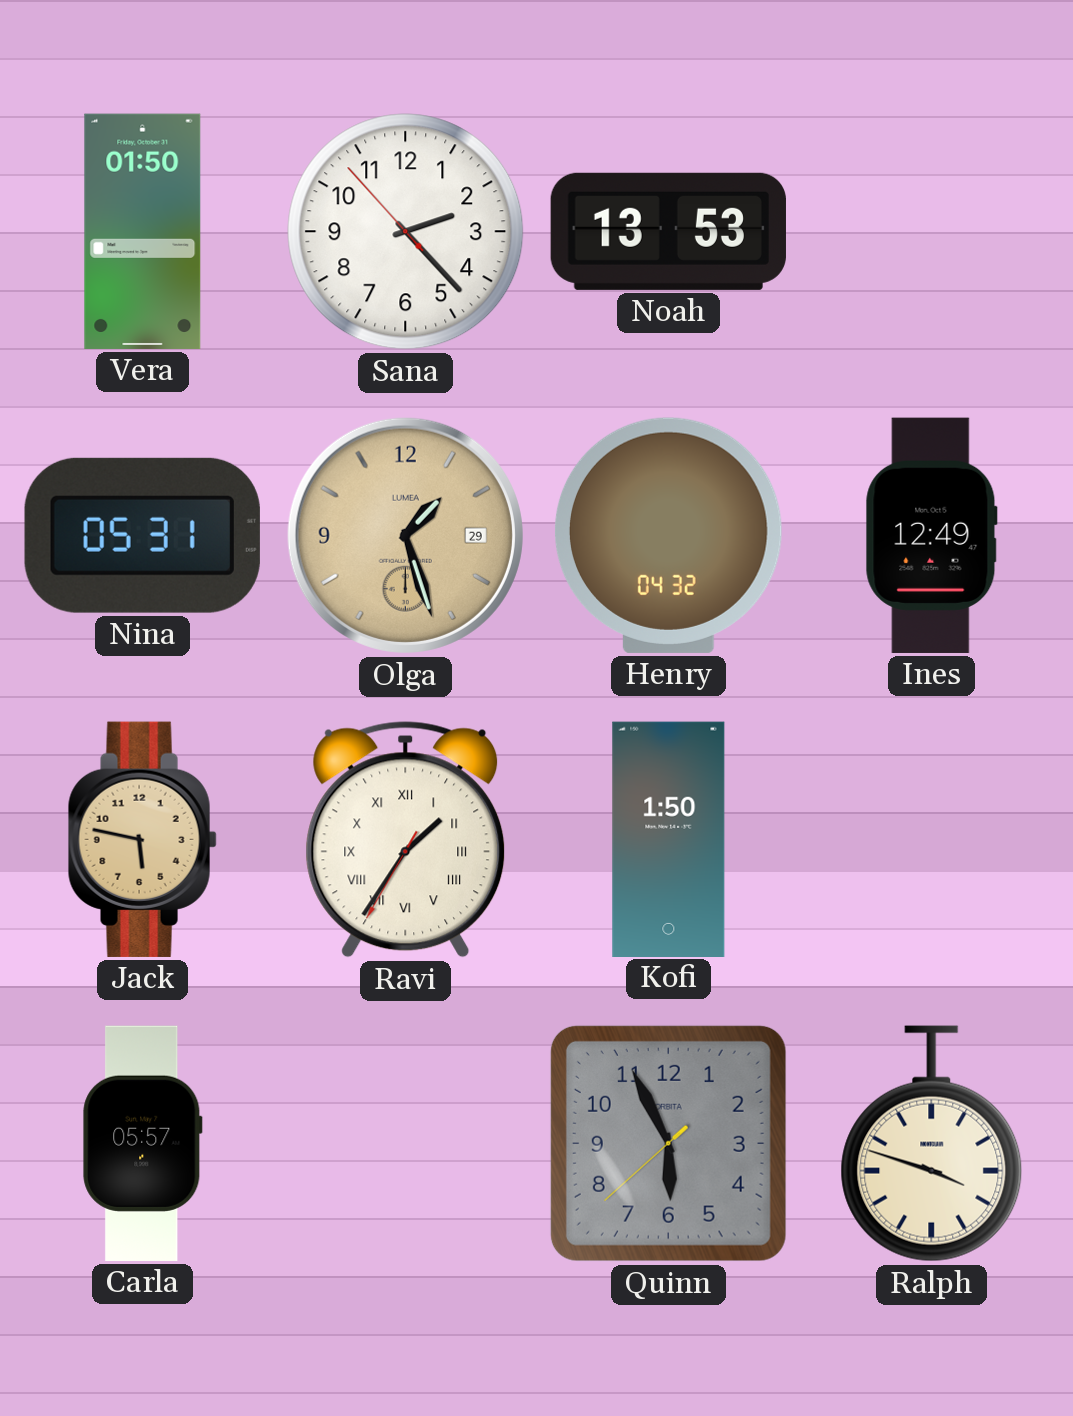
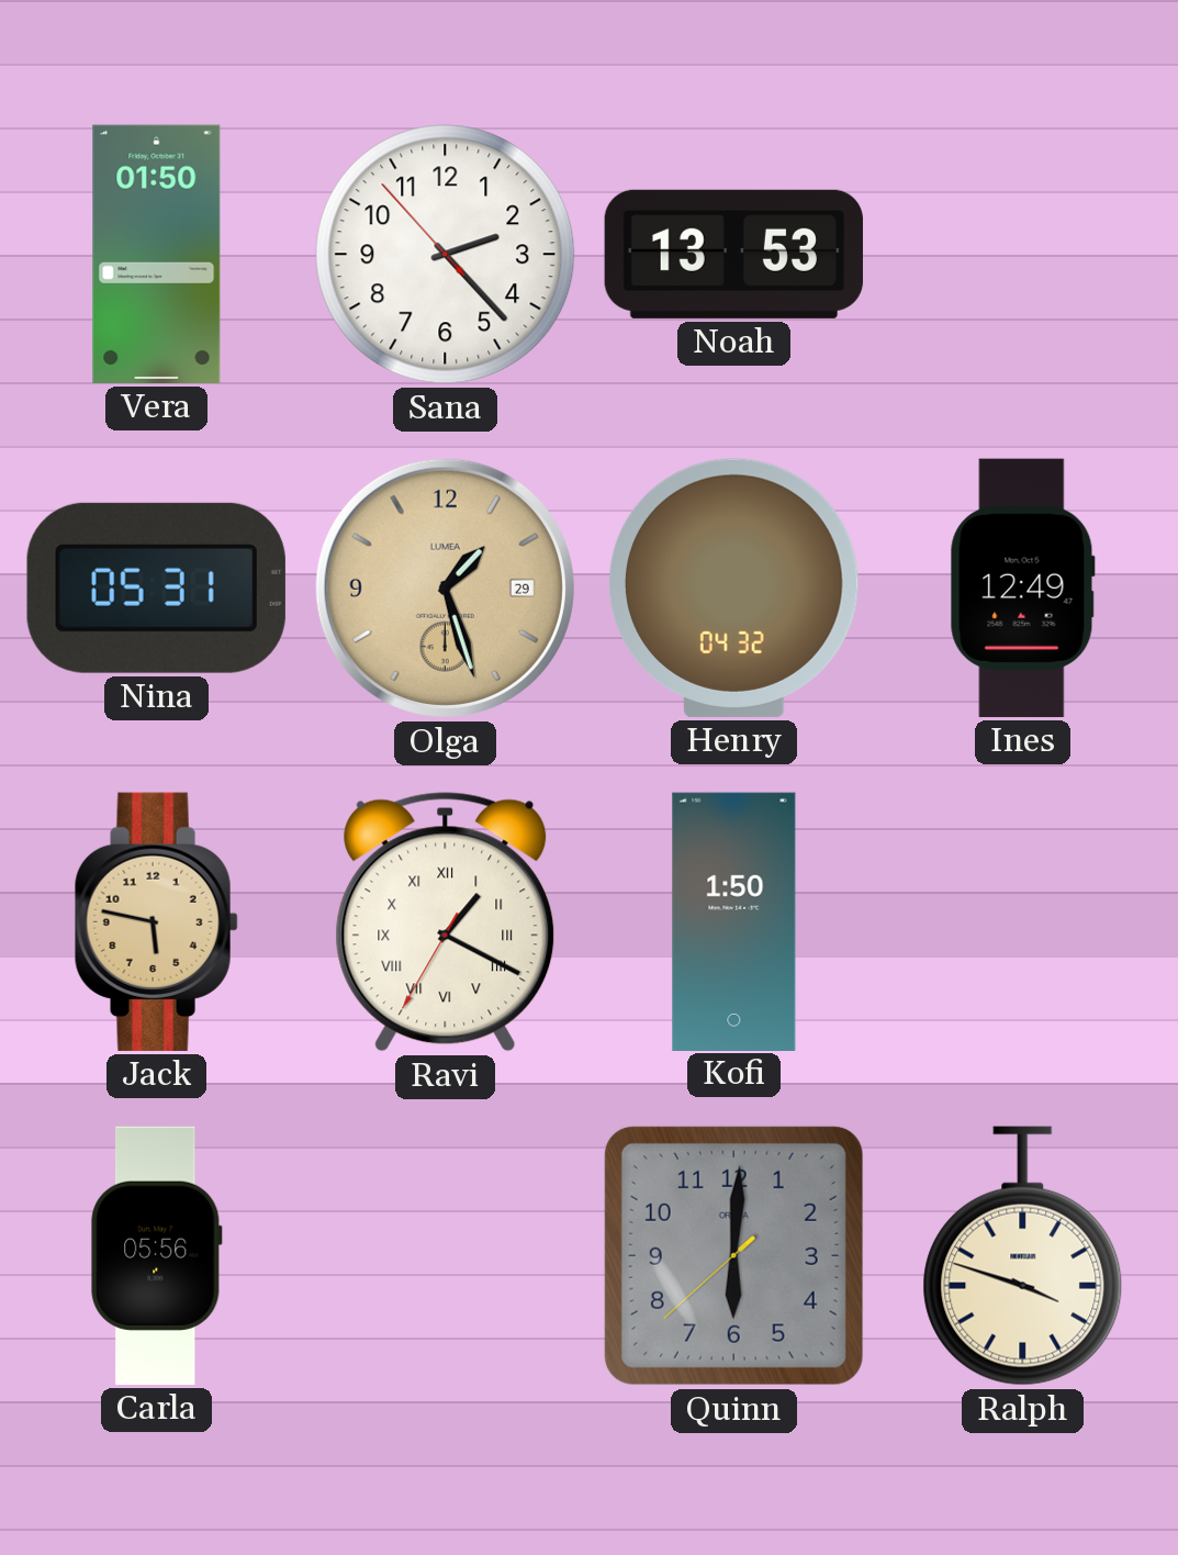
Ravi: 1:35 -> 1:19 (446, 922)
Carla: 05:57 -> 05:56 (157, 1255)
Quinn: 5:55 -> 6:00 (733, 1255)
